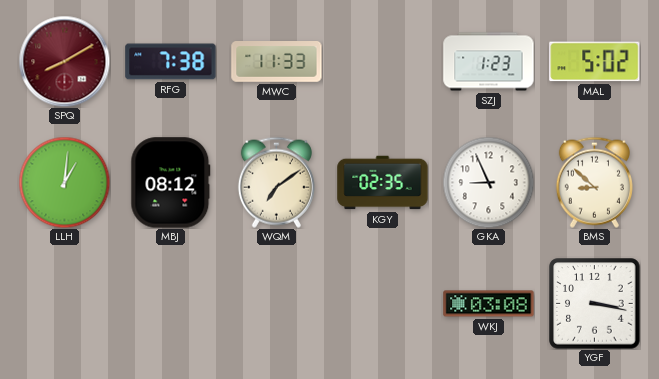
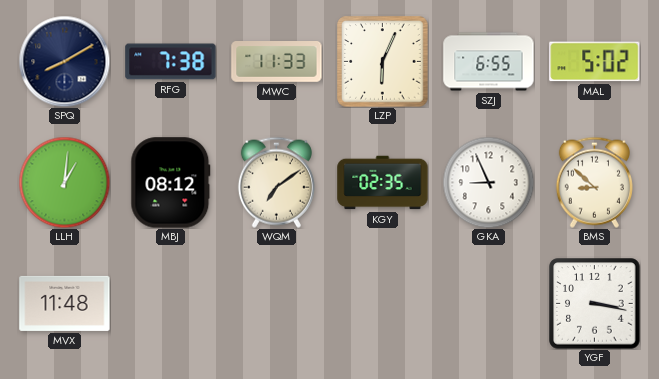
SPQ dial: burgundy -> navy (64, 61)
LZP: none -> 6:04 (383, 62)
SZJ: 1:23 -> 6:55 (489, 62)
MVX: none -> 11:48 (65, 303)
WKJ: 03:08 -> none (489, 304)
